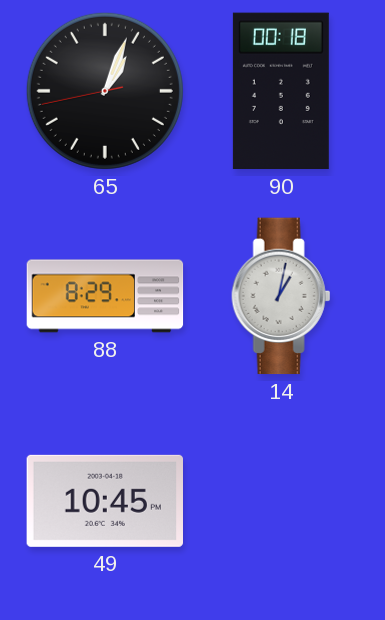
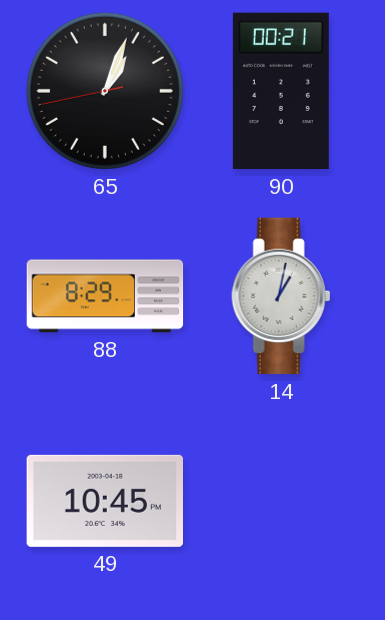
90: 00:18 -> 00:21 (281, 91)
